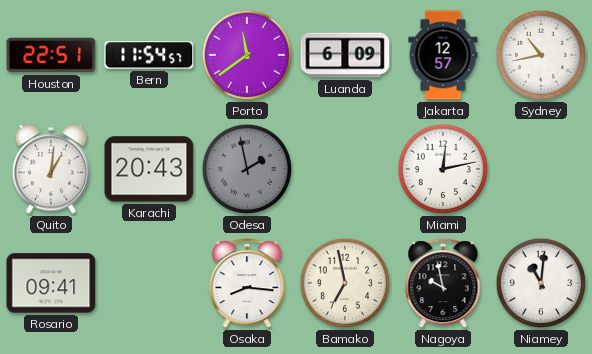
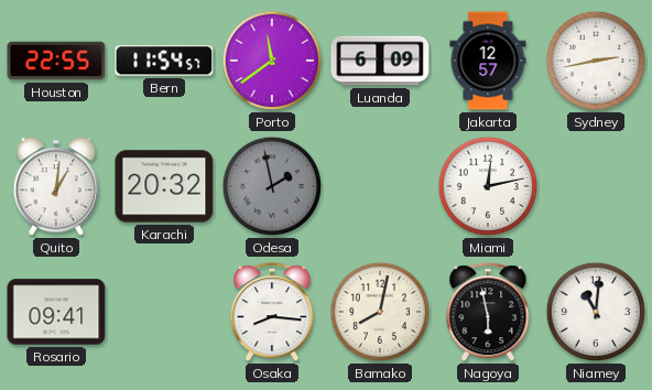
Houston: 22:51 -> 22:55 (56, 61)
Sydney: 10:43 -> 2:43 (596, 61)
Karachi: 20:43 -> 20:32 (164, 186)
Bamako: 6:58 -> 8:02 (380, 312)
Nagoya: 9:58 -> 5:58 (488, 313)
